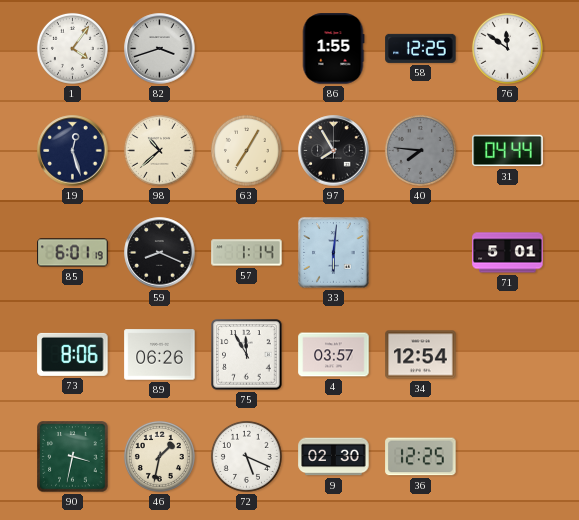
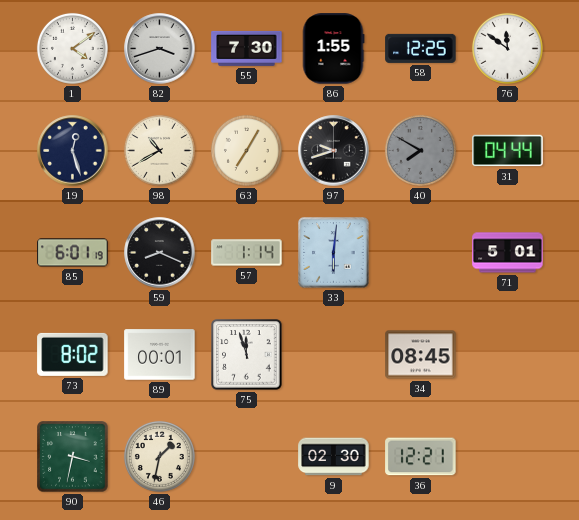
1: 4:06 -> 4:09 (72, 48)
55: none -> 7:30 (247, 48)
98: 10:38 -> 10:40 (159, 150)
97: 7:55 -> 9:42 (334, 151)
40: 7:46 -> 7:50 (420, 150)
73: 8:06 -> 8:02 (73, 354)
89: 06:26 -> 00:01 (160, 355)
75: 11:55 -> 11:57 (247, 355)
4: 03:57 -> none (334, 355)
34: 12:54 -> 08:45 (421, 355)
72: 5:19 -> none (246, 456)
36: 12:25 -> 12:21 (421, 457)
